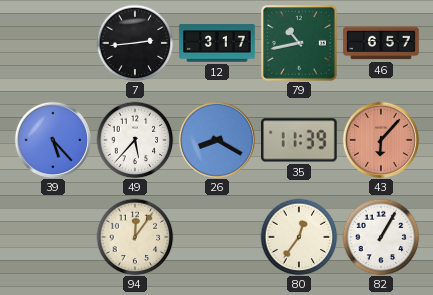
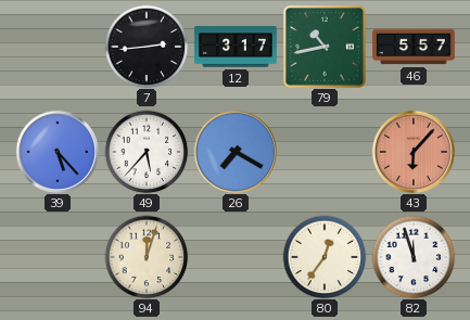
46: 6:57 -> 5:57 (414, 47)
26: 8:20 -> 7:20 (234, 151)
35: 11:39 -> none (300, 140)
94: 12:06 -> 12:03 (147, 257)
82: 1:05 -> 11:57 (414, 257)
